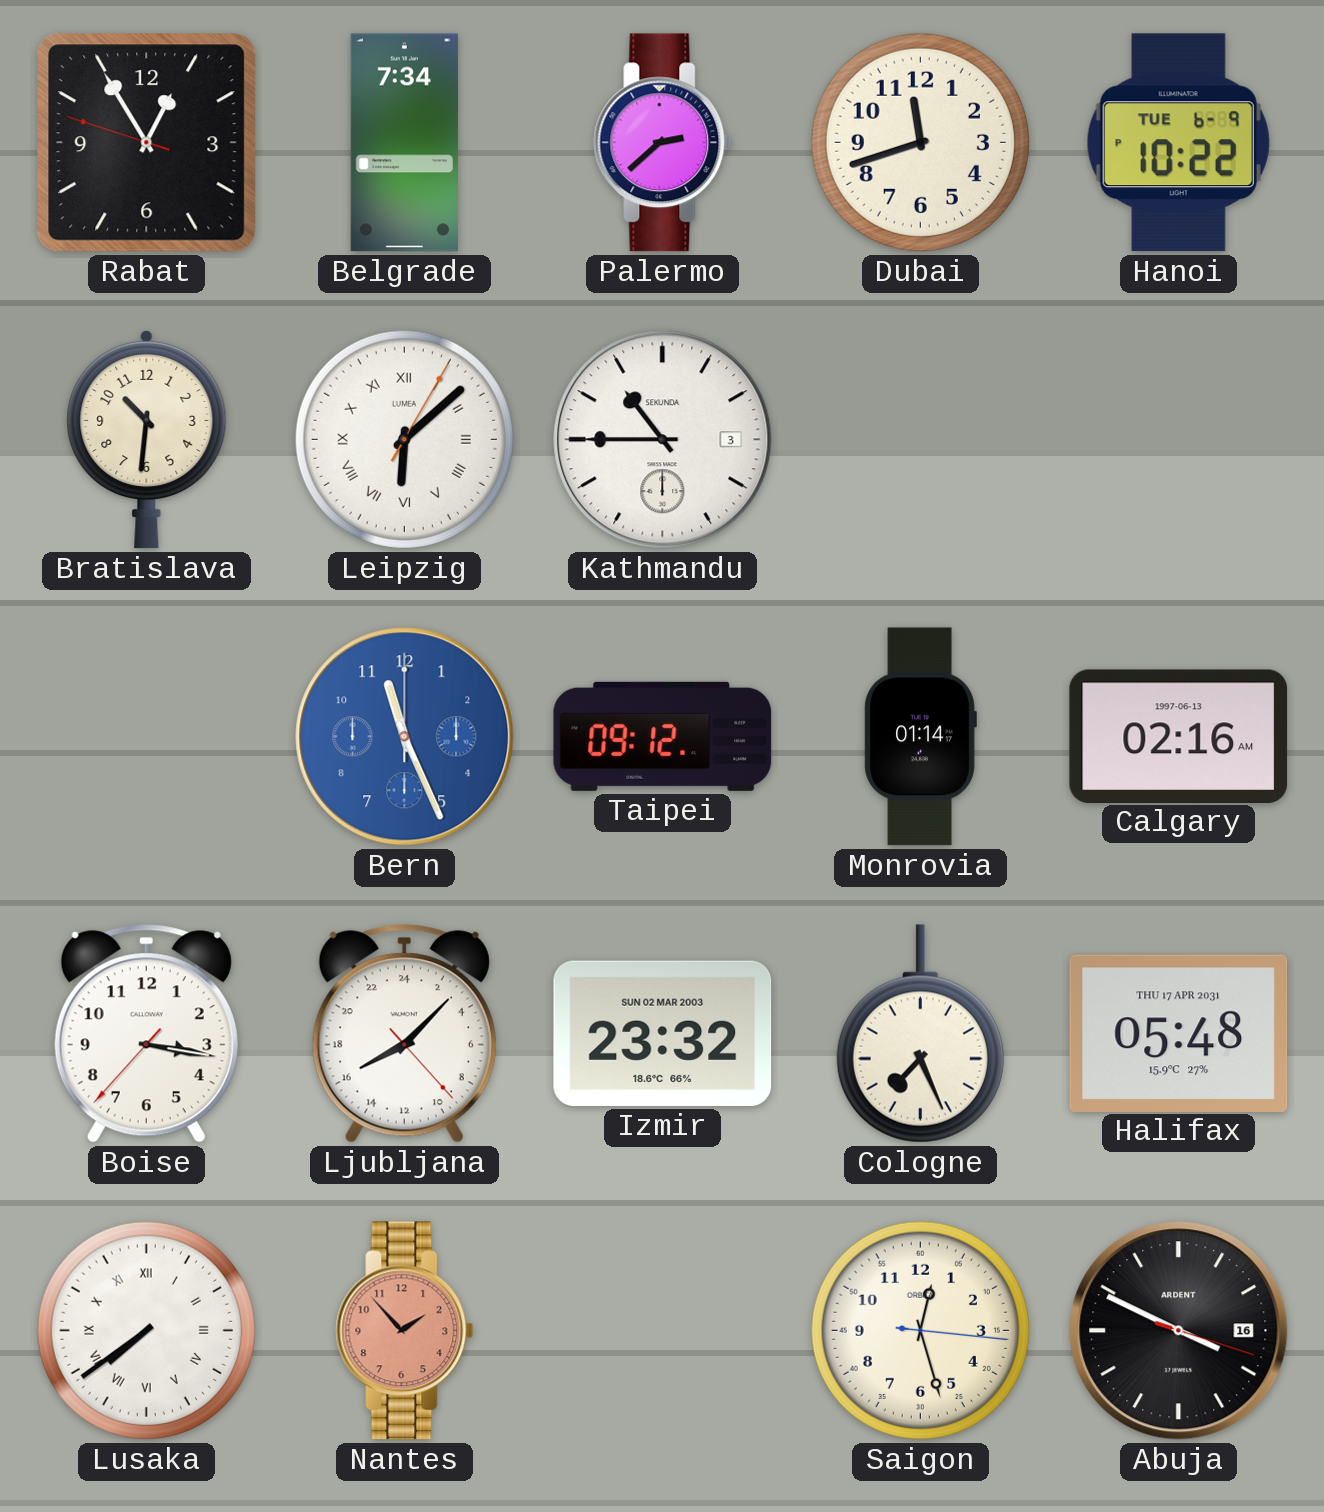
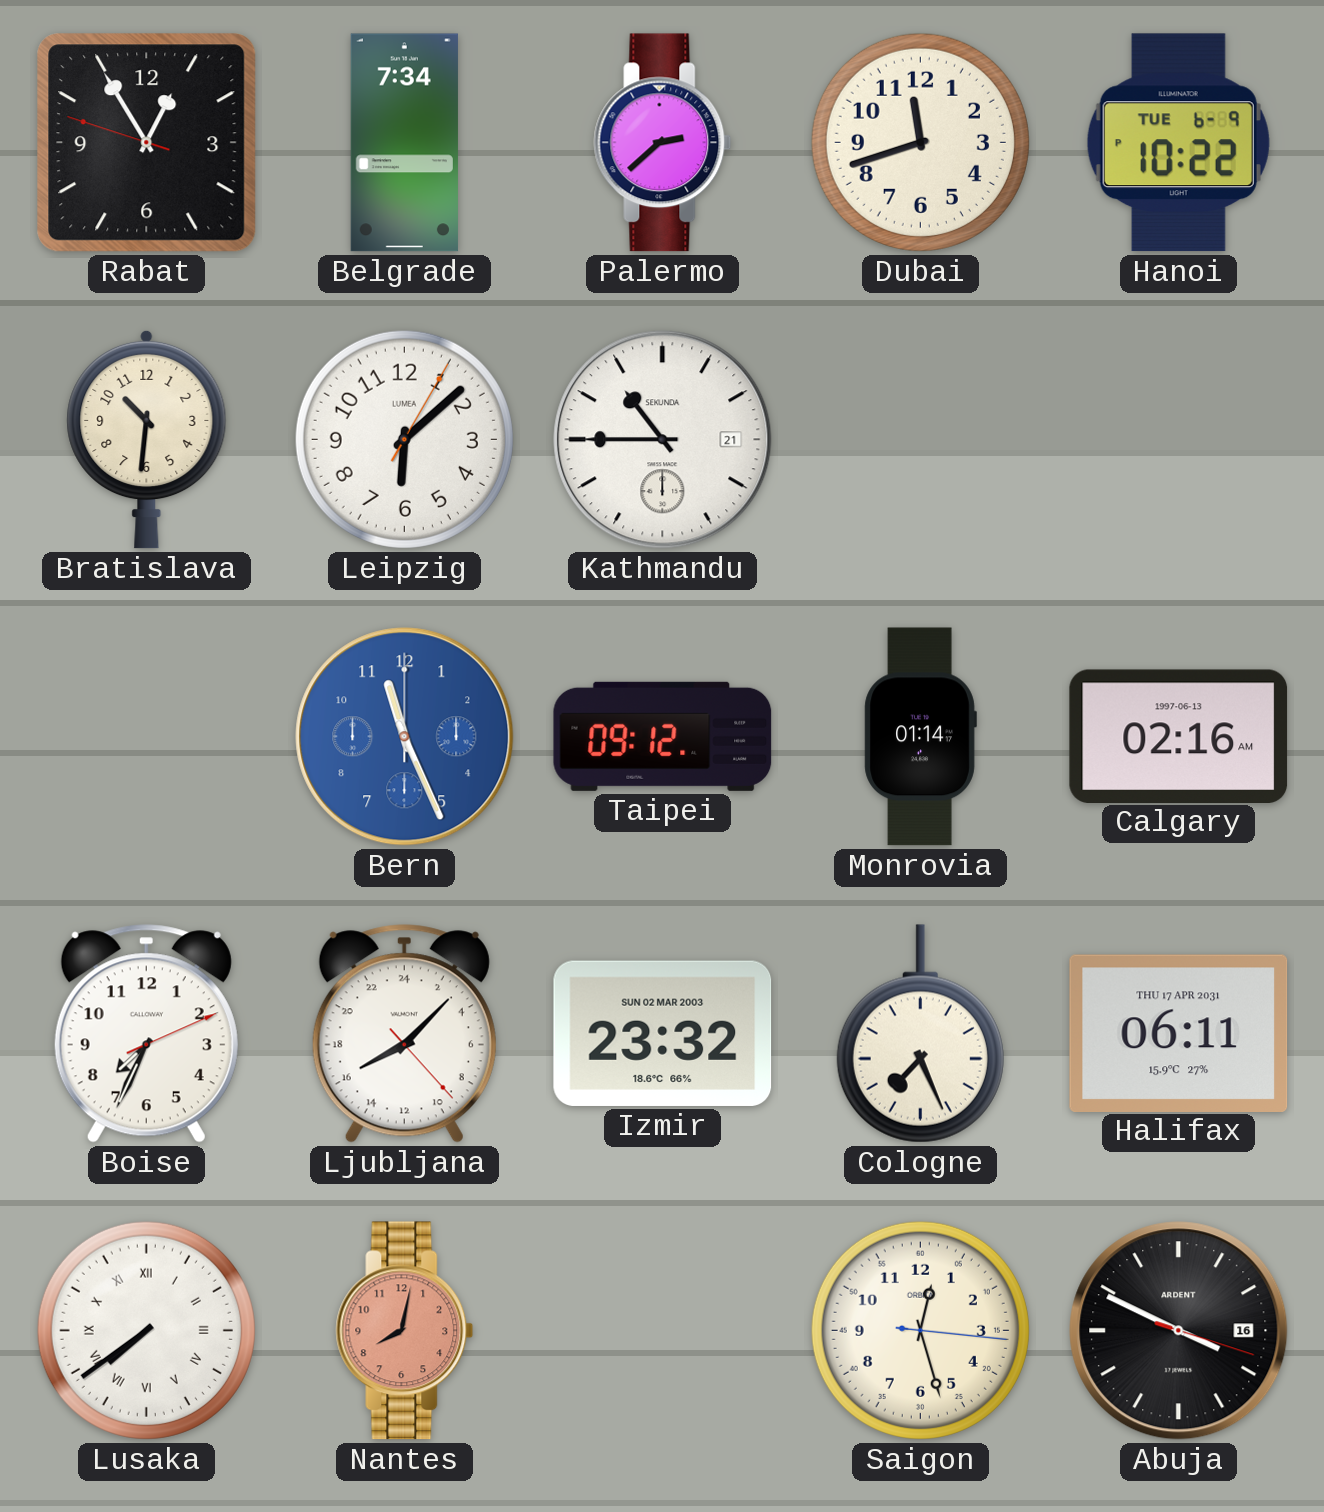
Leipzig numerals: Roman -> Arabic (404, 439)
Kathmandu date: 3 -> 21 (663, 440)
Boise: 3:16 -> 7:34 (146, 1034)
Halifax: 05:48 -> 06:11 (1179, 1033)
Nantes: 1:53 -> 8:02 (405, 1331)
